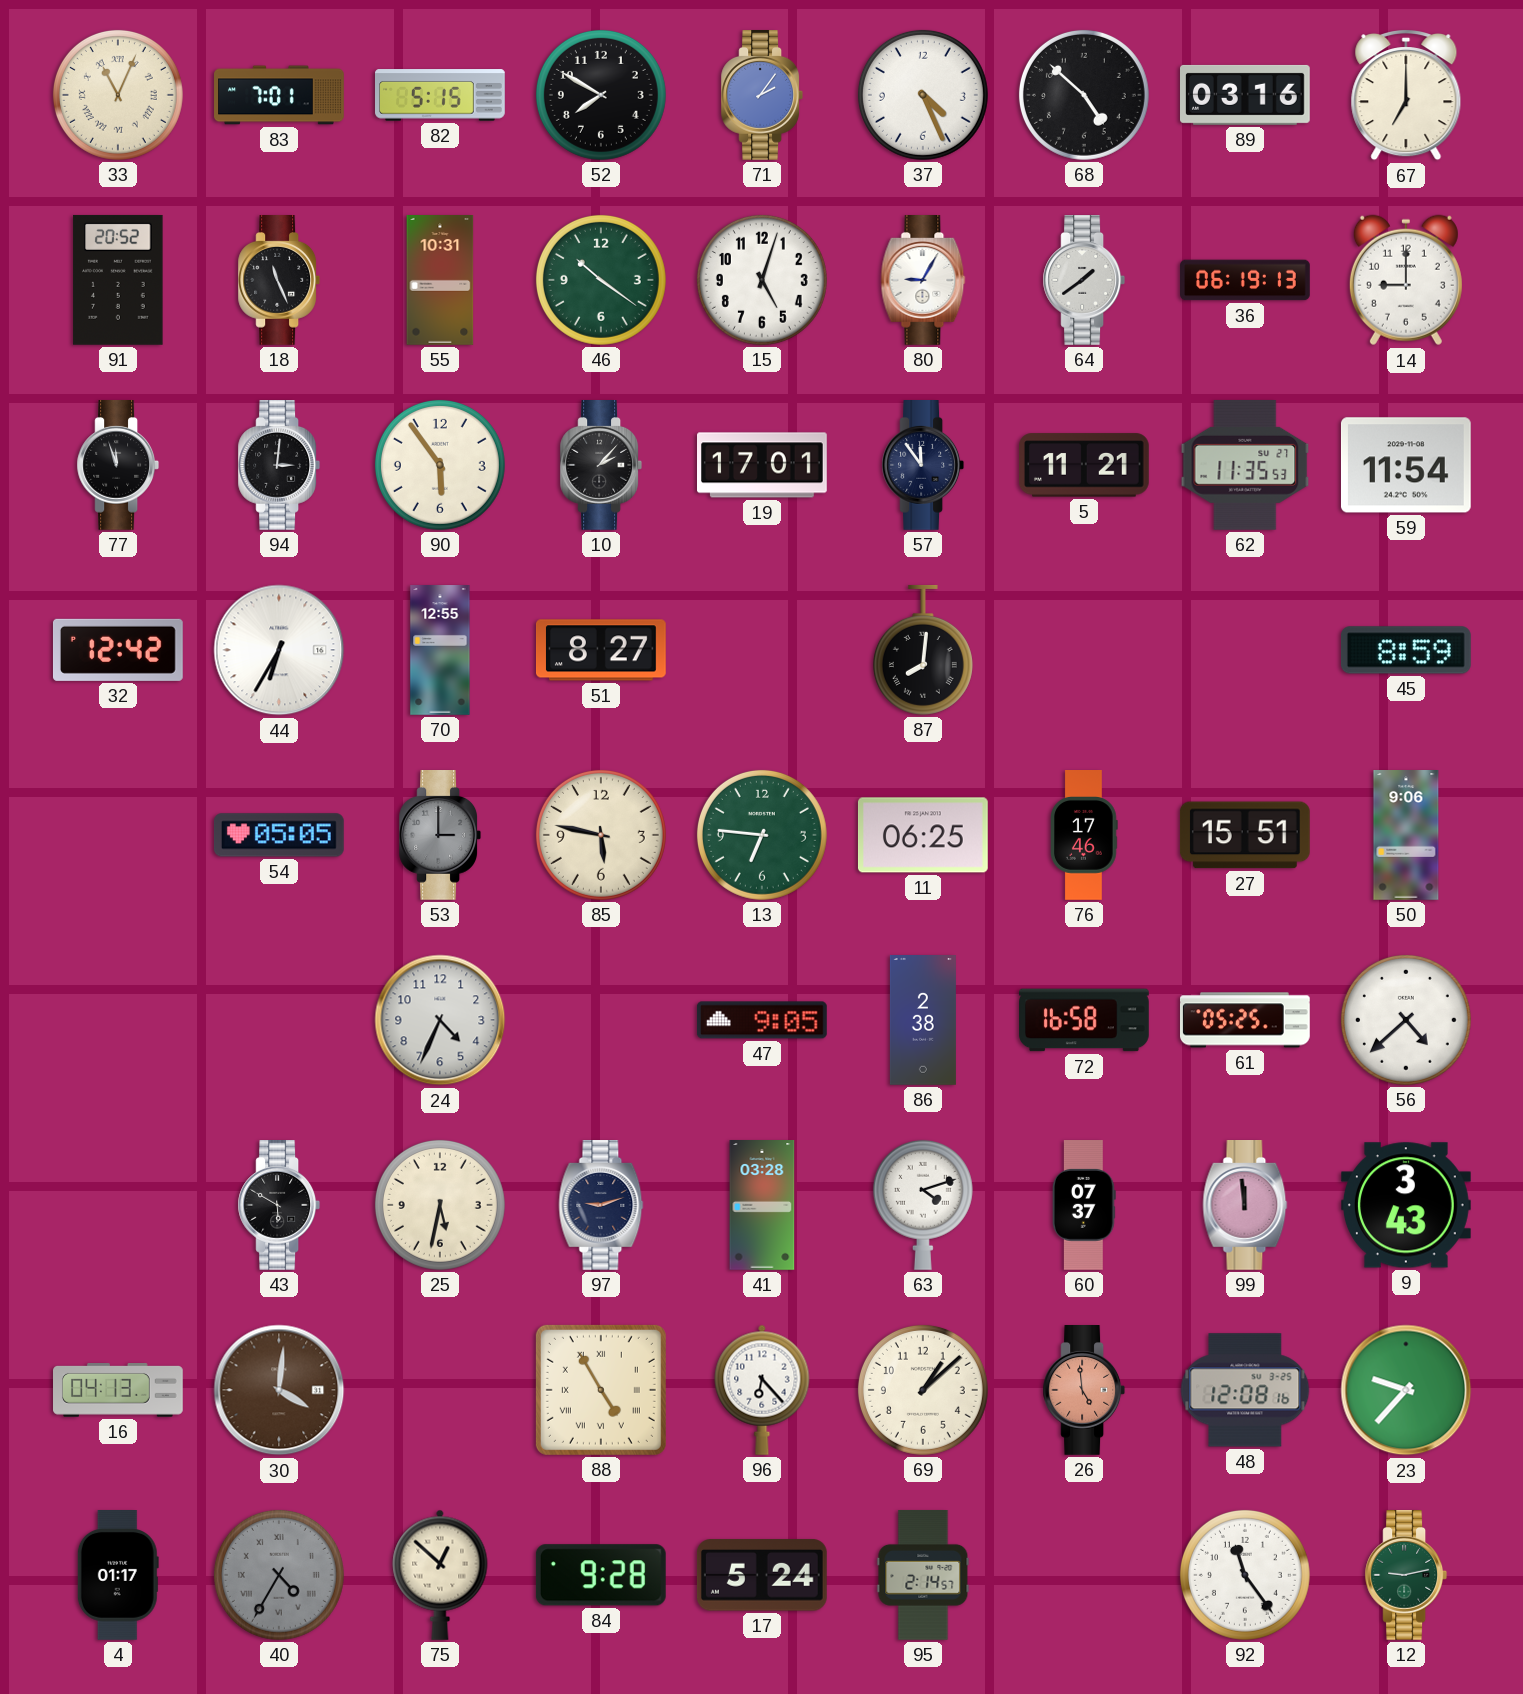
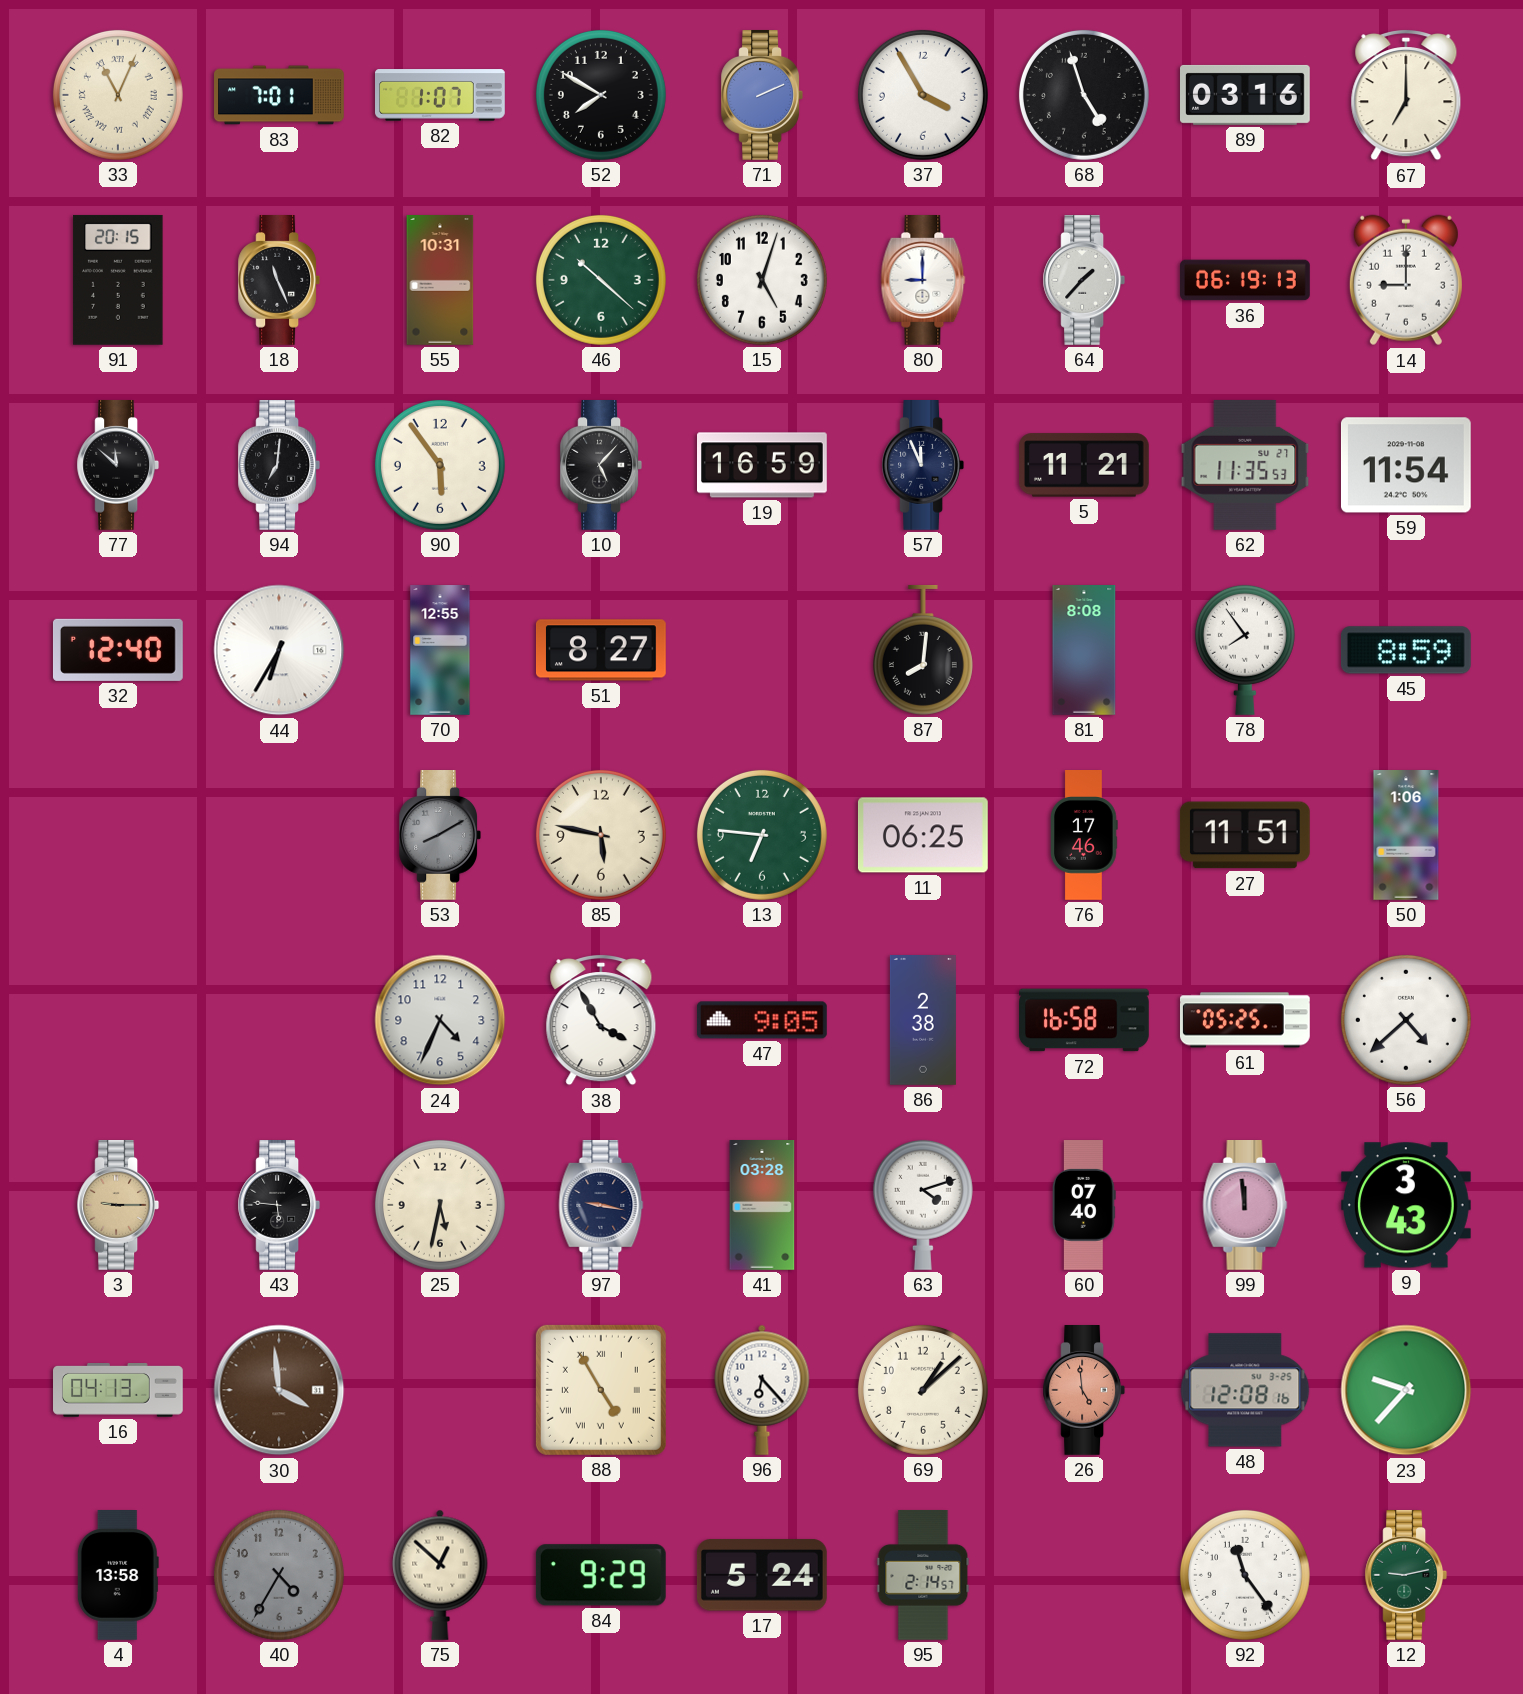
82: 5:15 -> 1:07 (441, 95)
71: 2:06 -> 2:11 (762, 96)
37: 4:26 -> 3:55 (923, 95)
68: 4:52 -> 4:57 (1084, 95)
91: 20:52 -> 20:15 (118, 280)
46: 10:21 -> 10:22 (601, 280)
80: 9:05 -> 9:00 (923, 281)
64: 1:39 -> 1:37 (1084, 281)
77: 11:57 -> 11:52 (118, 466)
94: 3:01 -> 7:01 (279, 466)
10: 2:07 -> 5:07 (601, 466)
19: 17:01 -> 16:59 (763, 465)
57: 11:54 -> 11:56 (923, 466)
32: 12:42 -> 12:40 (118, 650)
81: none -> 8:08 (1084, 651)
78: none -> 7:54 (1245, 650)
54: 05:05 -> none (279, 835)
53: 3:00 -> 8:10 (440, 836)
27: 15:51 -> 11:51 (1245, 835)
50: 9:06 -> 1:06 (1406, 836)
38: none -> 3:55 (601, 1021)
3: none -> 9:15 (118, 1206)
43: 5:50 -> 5:46 (279, 1206)
97: 9:12 -> 9:17 (601, 1206)
60: 07:37 -> 07:40 (1084, 1206)
30: 4:01 -> 3:59 (279, 1390)
4: 01:17 -> 13:58 (118, 1576)
40 numerals: Roman -> Arabic (279, 1575)
84: 9:28 -> 9:29 (601, 1575)
